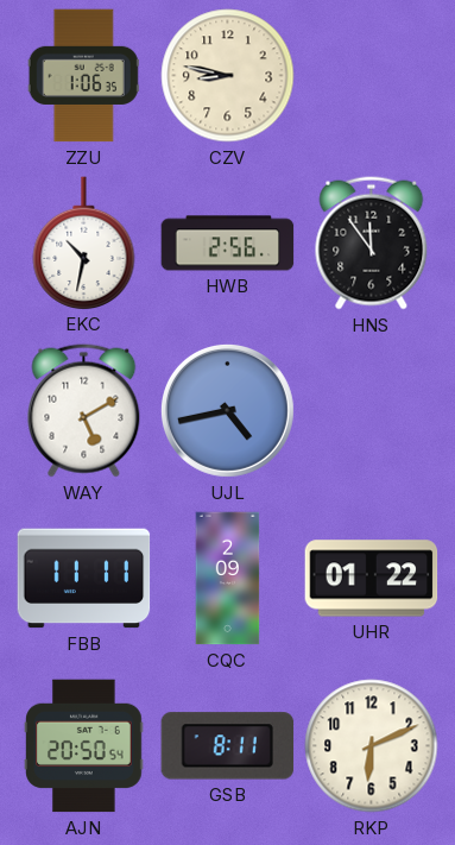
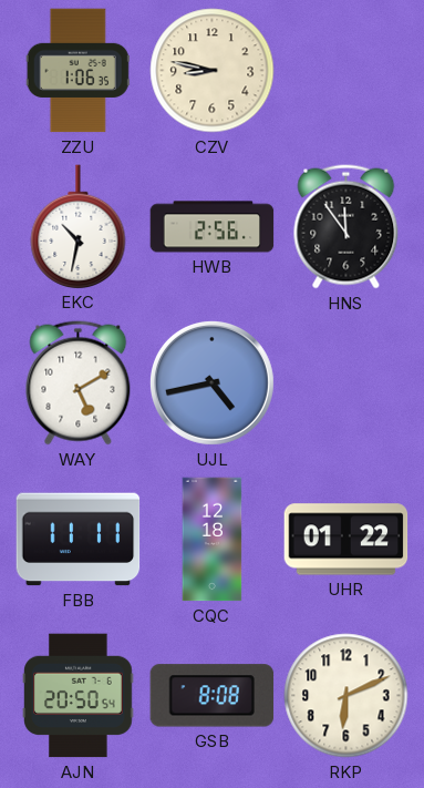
CQC: 2:09 -> 12:18 (213, 540)
GSB: 8:11 -> 8:08 (213, 696)
